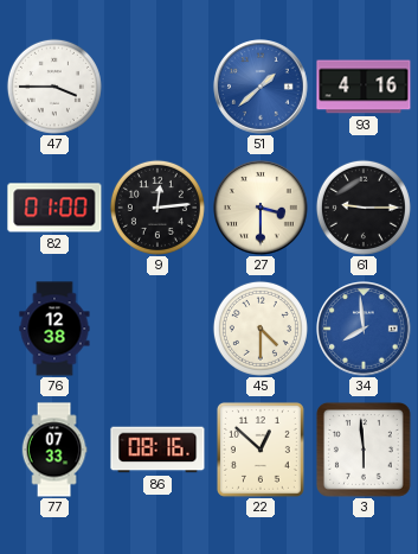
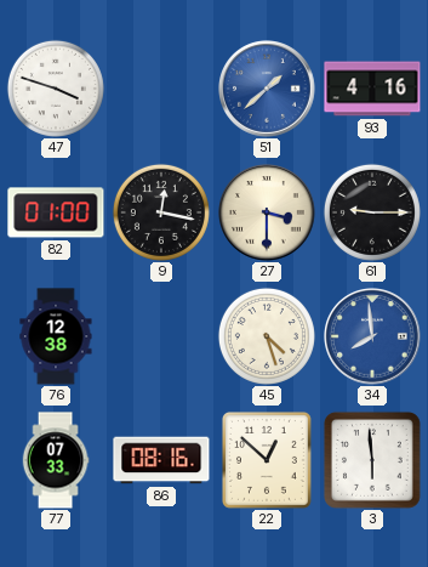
47: 3:45 -> 3:48 (56, 89)
9: 12:14 -> 12:17 (161, 212)
45: 4:30 -> 4:27 (267, 336)
